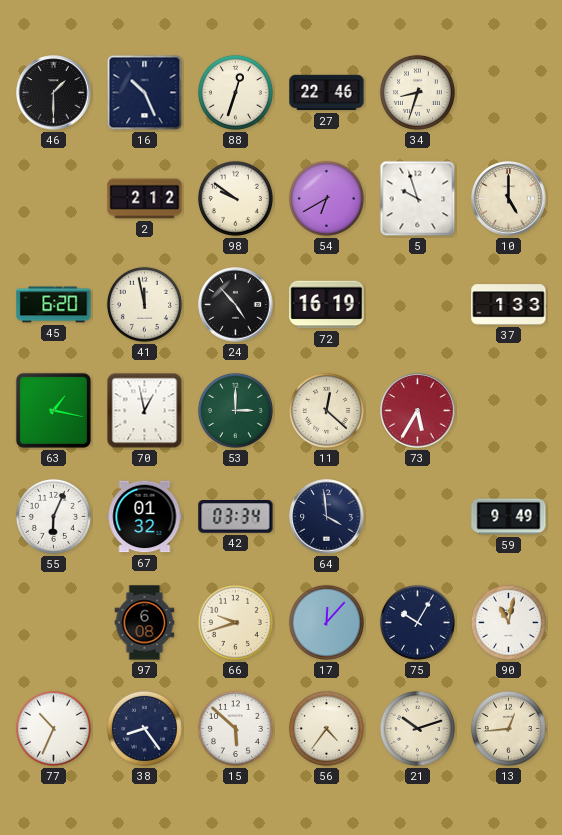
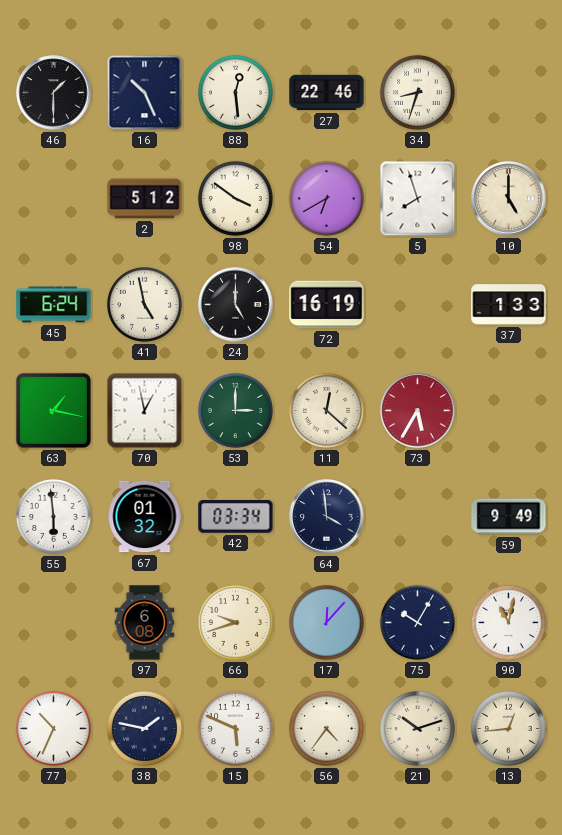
88: 12:33 -> 12:29 (235, 92)
2: 2:12 -> 5:12 (145, 199)
98: 9:51 -> 3:51 (235, 198)
5: 9:57 -> 7:57 (418, 199)
45: 6:20 -> 6:24 (54, 305)
41: 11:58 -> 4:58 (144, 304)
24: 4:53 -> 5:00 (236, 305)
55: 6:04 -> 5:59 (53, 516)
38: 8:24 -> 1:47 (144, 728)
15: 5:52 -> 5:49 (235, 728)
